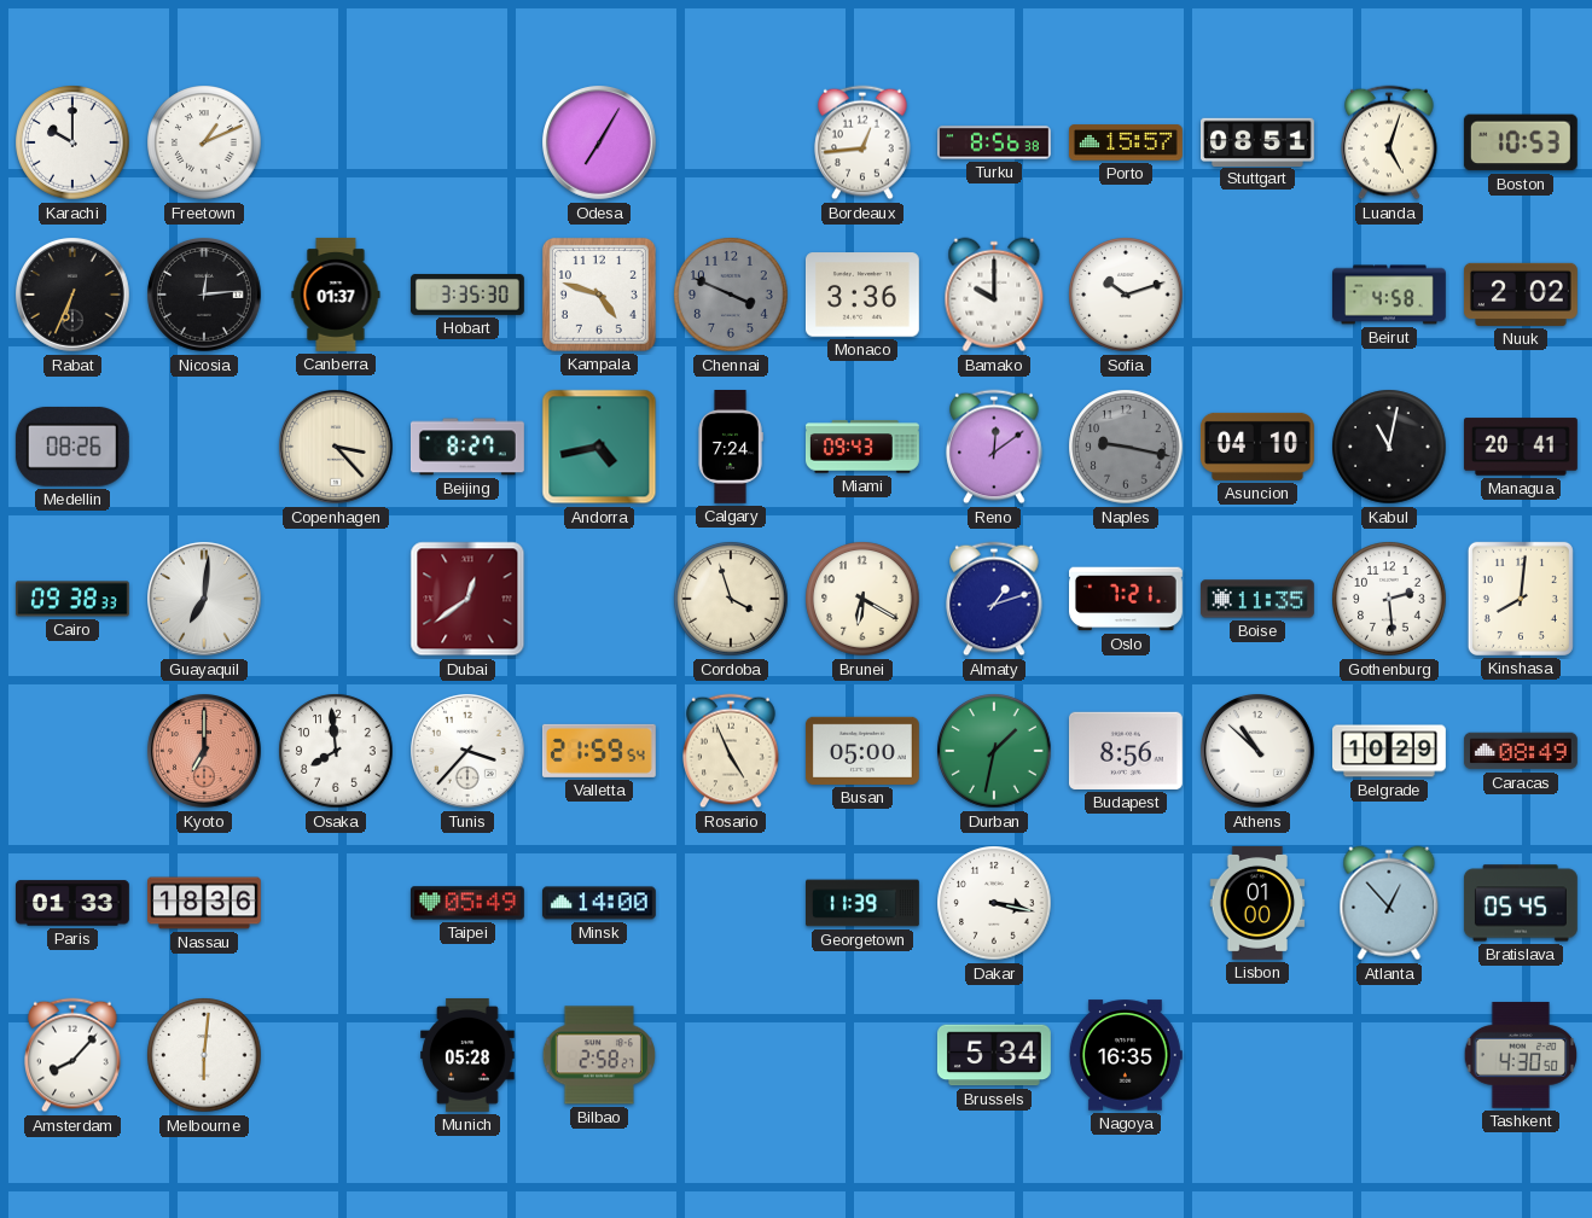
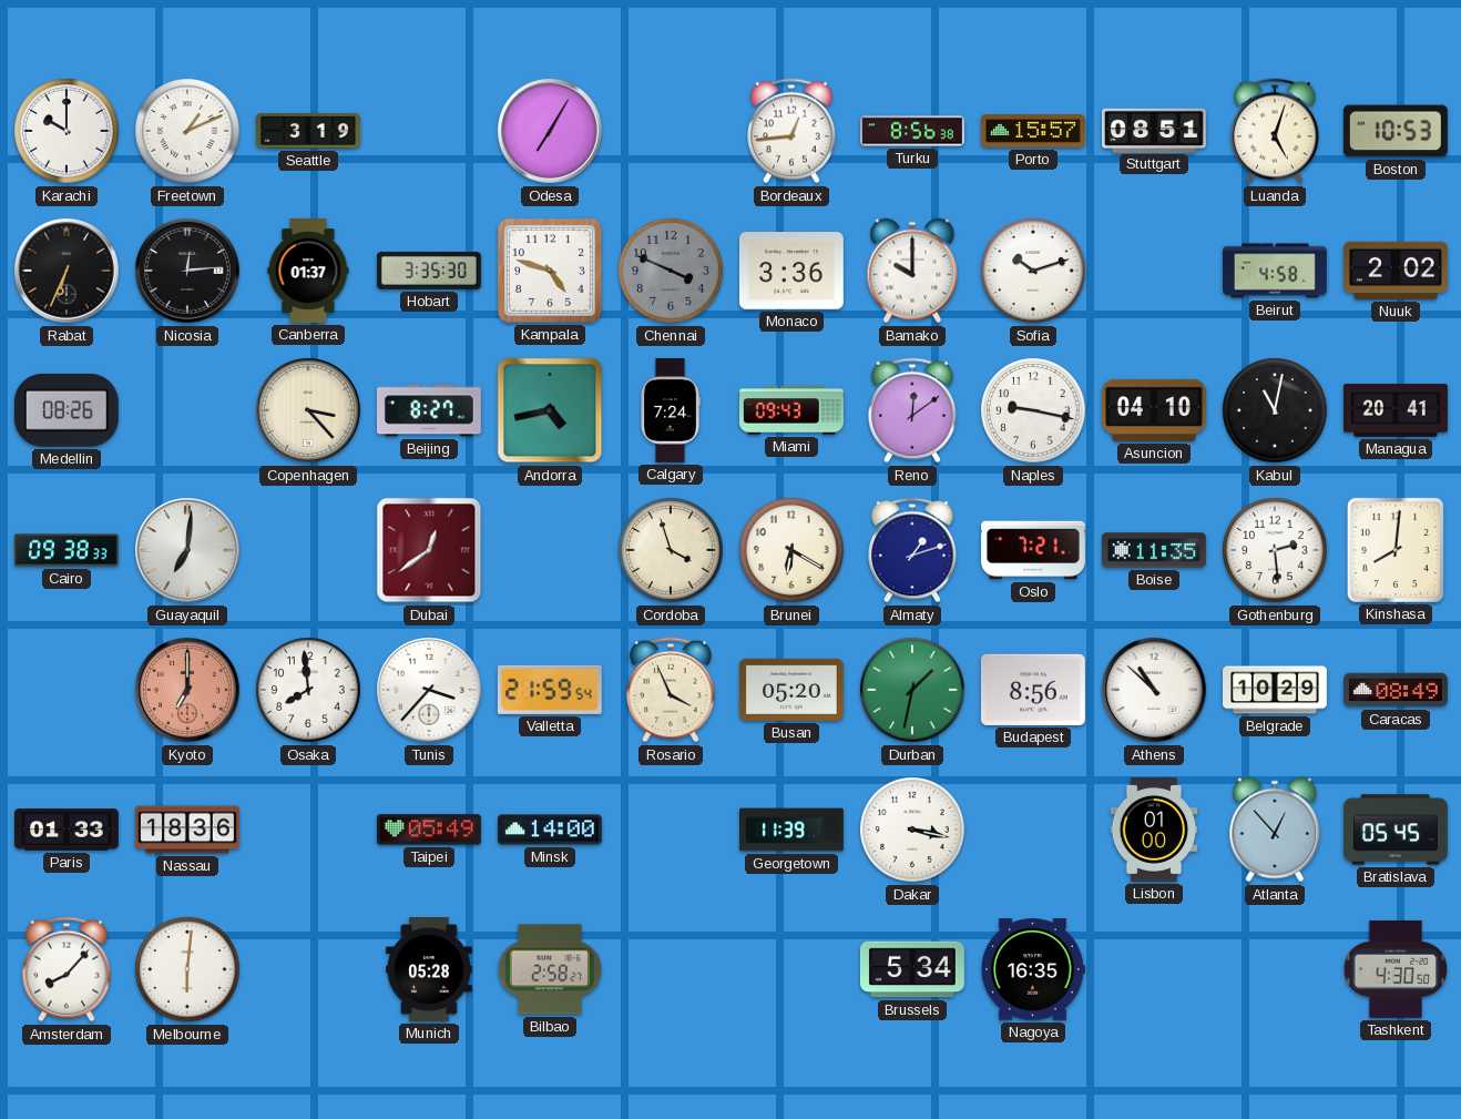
Seattle: none -> 3:19 (308, 131)
Naples dial: grey -> white (1033, 410)
Rosario: 4:56 -> 3:56 (671, 690)
Busan: 05:00 -> 05:20 (791, 690)
